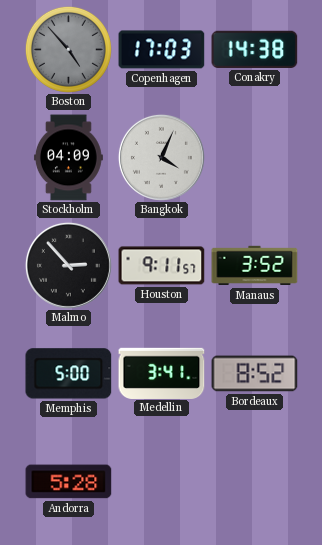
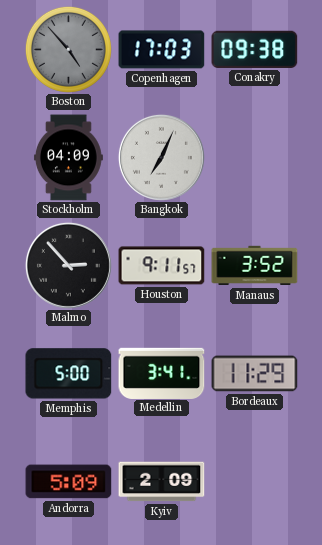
Conakry: 14:38 -> 09:38 (255, 49)
Bangkok: 4:04 -> 7:04 (161, 157)
Bordeaux: 8:52 -> 11:29 (255, 374)
Andorra: 5:28 -> 5:09 (69, 482)
Kyiv: none -> 2:09 (162, 482)
